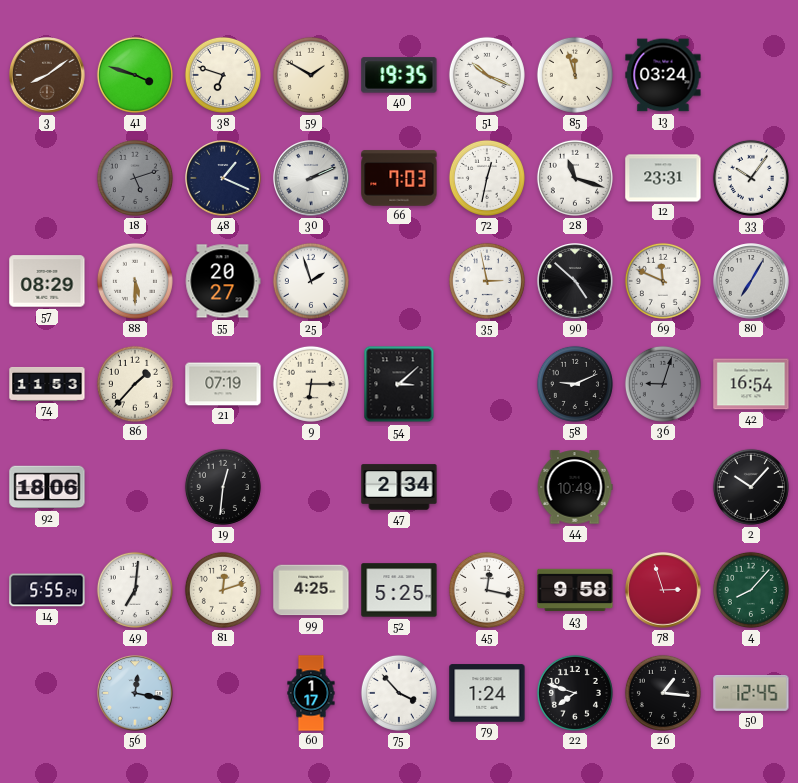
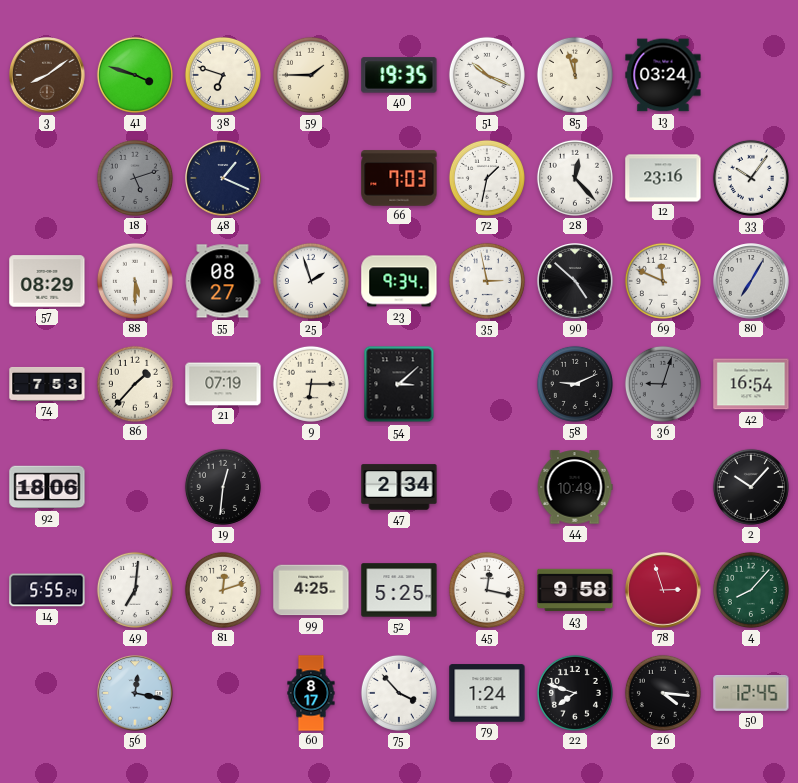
59: 1:50 -> 1:45 (311, 75)
30: 2:11 -> none (311, 178)
72: 12:32 -> 1:32 (487, 178)
28: 11:18 -> 12:23 (575, 178)
12: 23:31 -> 23:16 (663, 178)
55: 20:27 -> 08:27 (223, 281)
23: none -> 9:34 (399, 281)
74: 11:53 -> 7:53 (47, 384)
60: 1:17 -> 8:17 (311, 693)
26: 1:16 -> 4:16 (663, 693)
